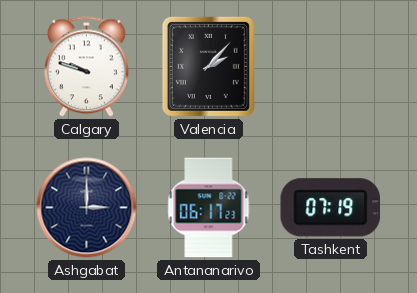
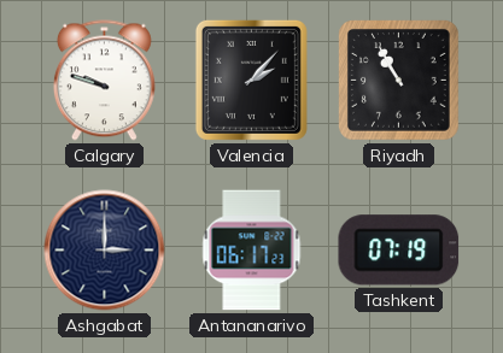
Riyadh: none -> 10:55 (399, 81)
